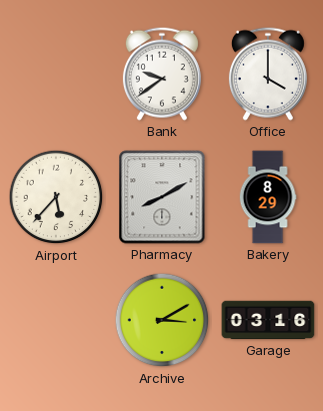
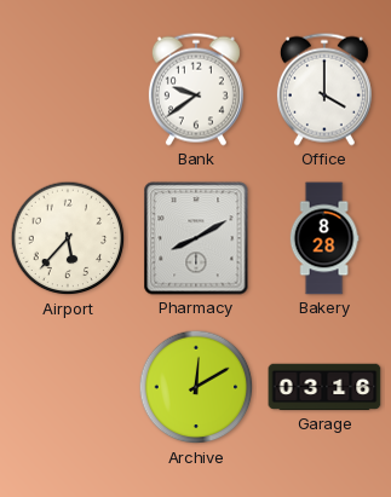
Bakery: 8:29 -> 8:28 (324, 238)
Archive: 3:10 -> 12:10 (196, 387)
